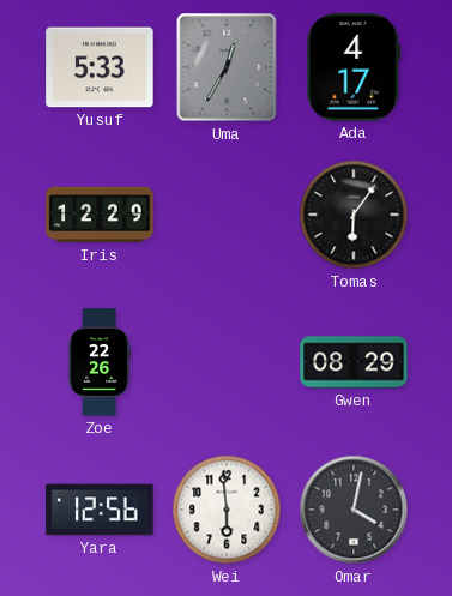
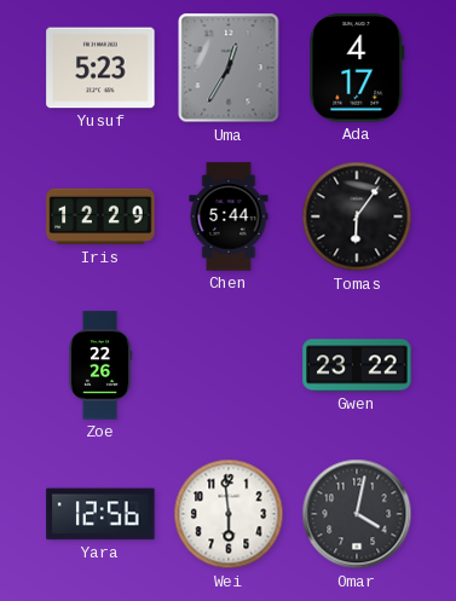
Yusuf: 5:33 -> 5:23 (100, 68)
Chen: none -> 5:44 (229, 216)
Gwen: 08:29 -> 23:22 (357, 365)
